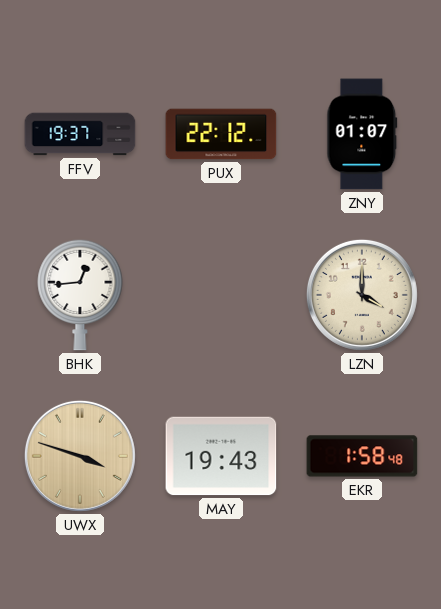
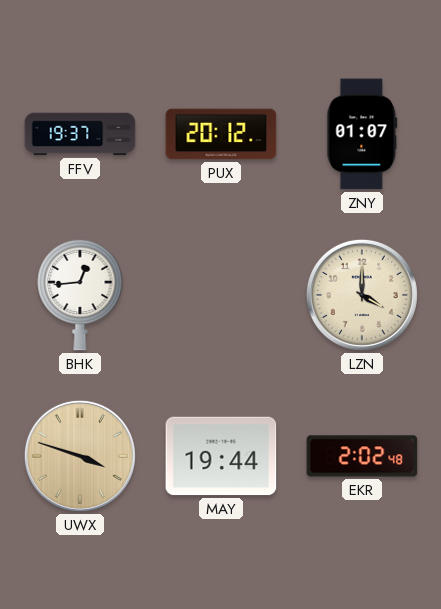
PUX: 22:12 -> 20:12 (221, 134)
MAY: 19:43 -> 19:44 (221, 456)
EKR: 1:58 -> 2:02 (362, 456)
